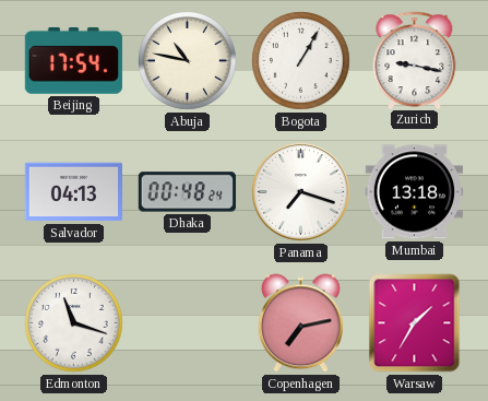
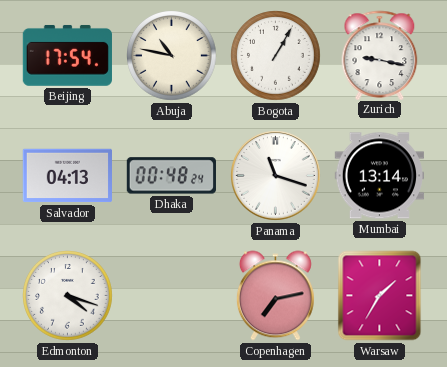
Panama: 7:18 -> 11:18 (276, 176)
Mumbai: 13:18 -> 13:14 (379, 176)
Edmonton: 11:18 -> 4:18 (68, 296)
